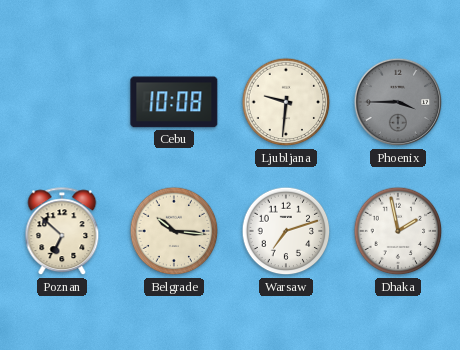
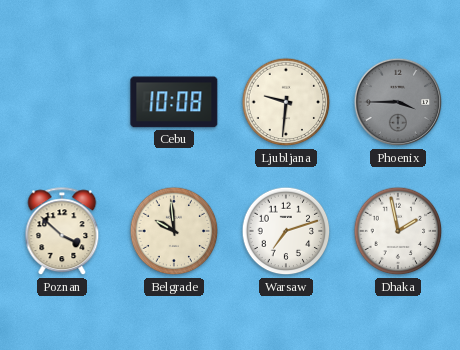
Poznan: 6:52 -> 3:52 (62, 232)
Belgrade: 10:16 -> 9:59 (174, 231)
